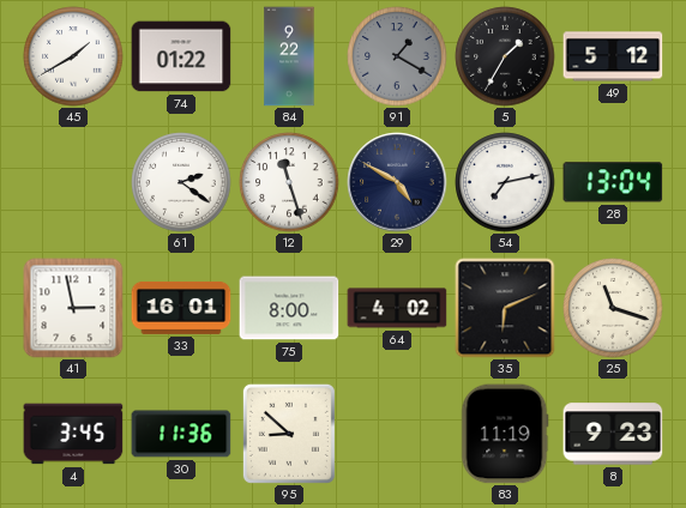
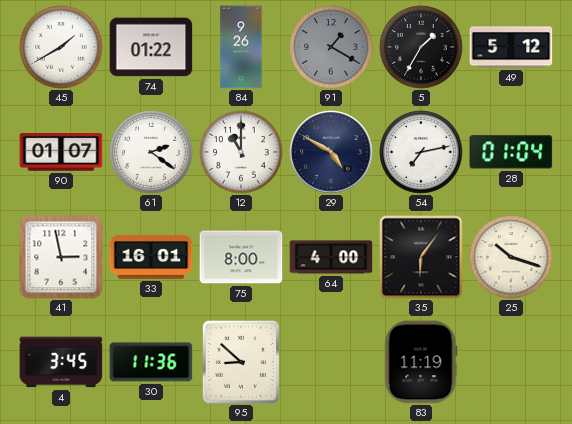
84: 9:22 -> 9:26 (241, 47)
90: none -> 01:07 (61, 152)
12: 11:27 -> 11:00 (241, 152)
28: 13:04 -> 01:04 (511, 152)
64: 4:02 -> 4:00 (331, 257)
35: 6:11 -> 6:06 (421, 257)
25: 11:18 -> 10:18 (511, 257)
8: 9:23 -> none (613, 434)
